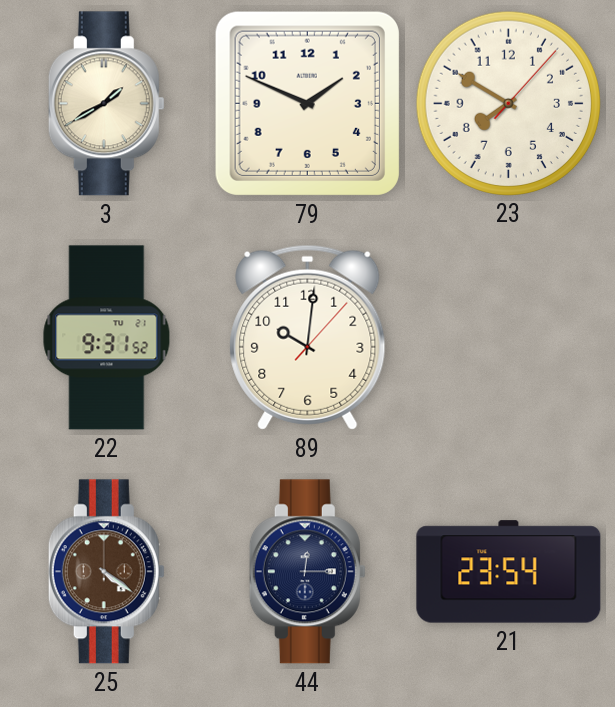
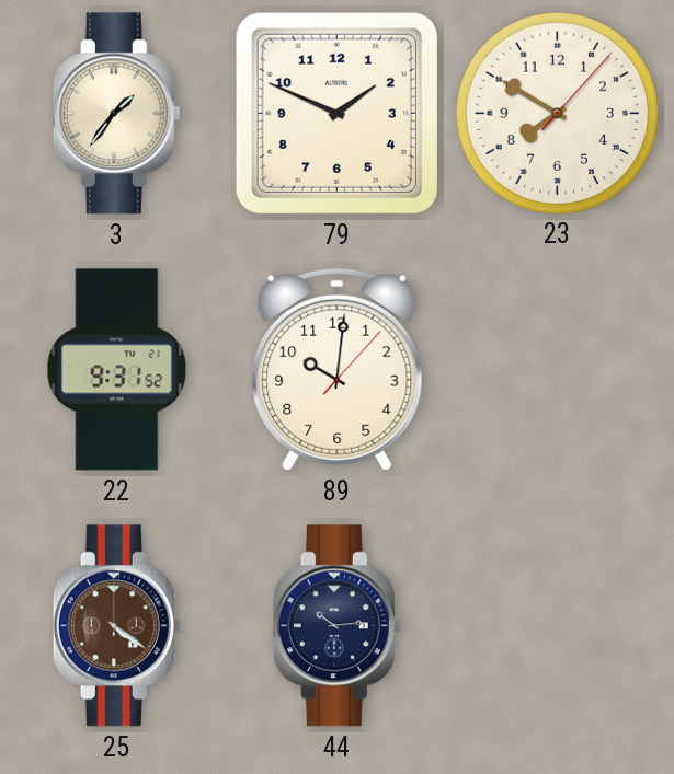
3: 1:40 -> 1:36 (116, 114)
44: 12:15 -> 10:14 (336, 626)
21: 23:54 -> none (509, 572)
